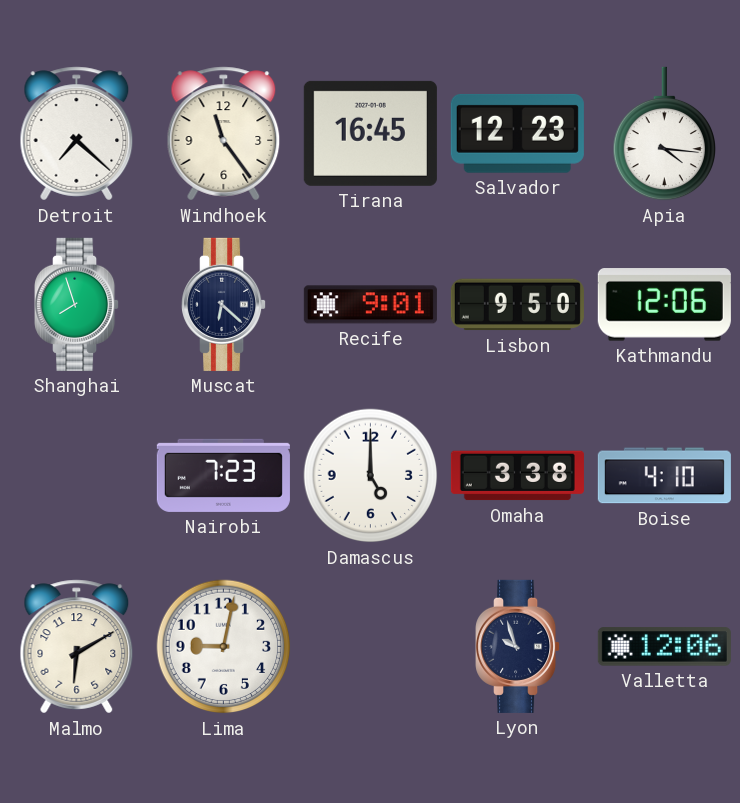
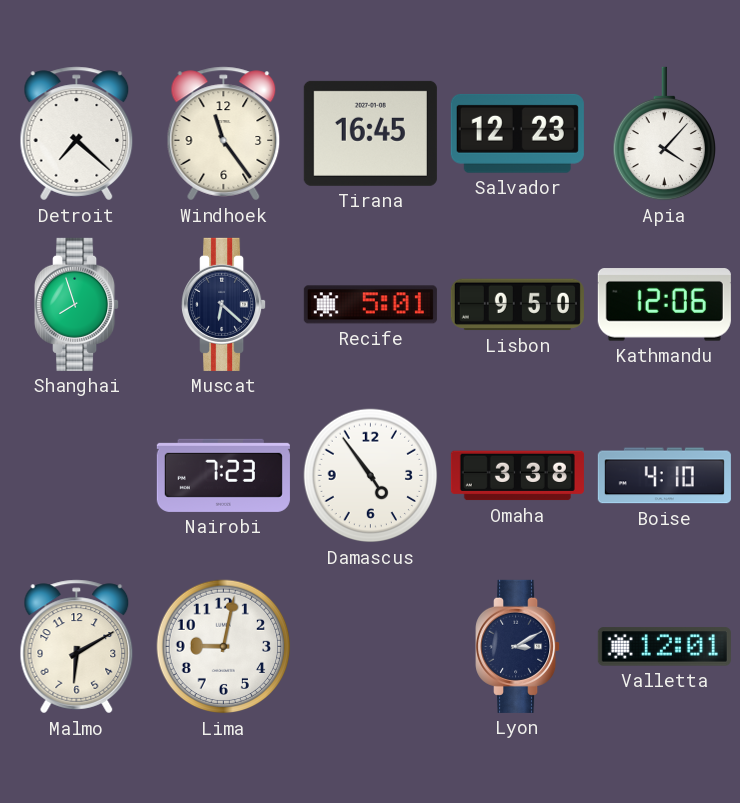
Apia: 4:16 -> 4:07 (664, 134)
Recife: 9:01 -> 5:01 (370, 305)
Damascus: 5:00 -> 4:54 (371, 476)
Lyon: 9:57 -> 3:10 (518, 646)
Valletta: 12:06 -> 12:01 (664, 647)
